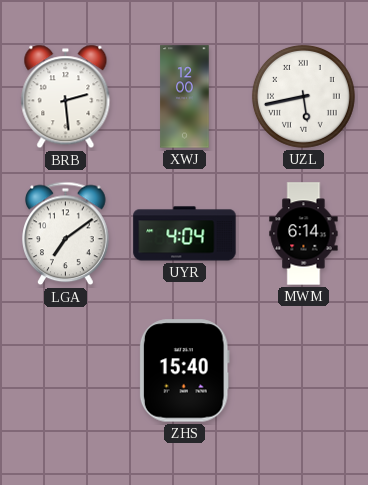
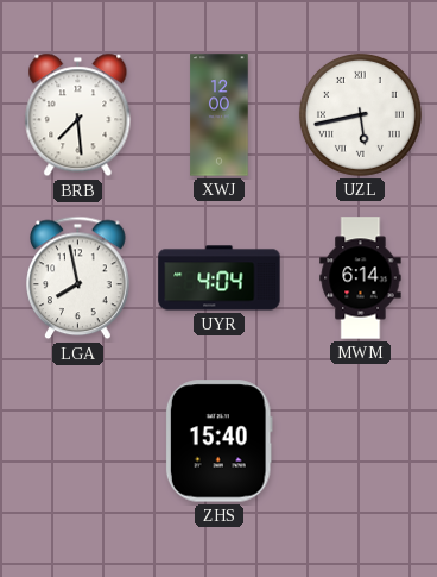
BRB: 2:29 -> 7:29 (78, 115)
LGA: 7:09 -> 7:58 (78, 278)
